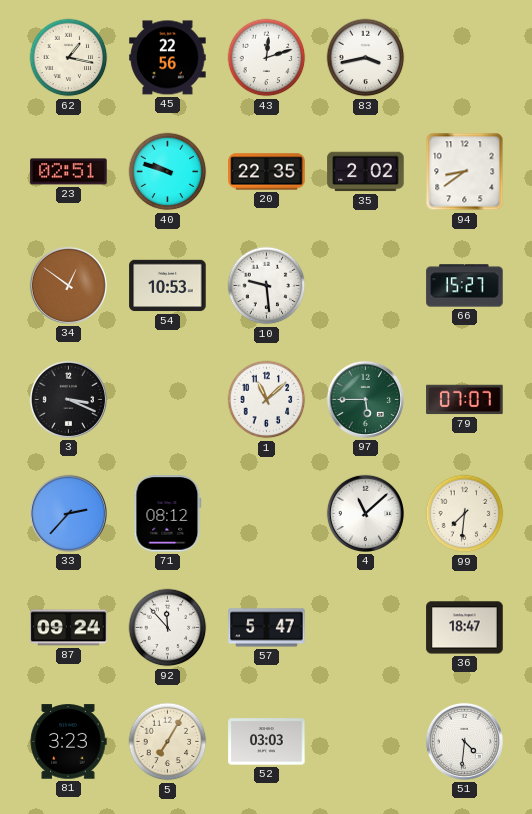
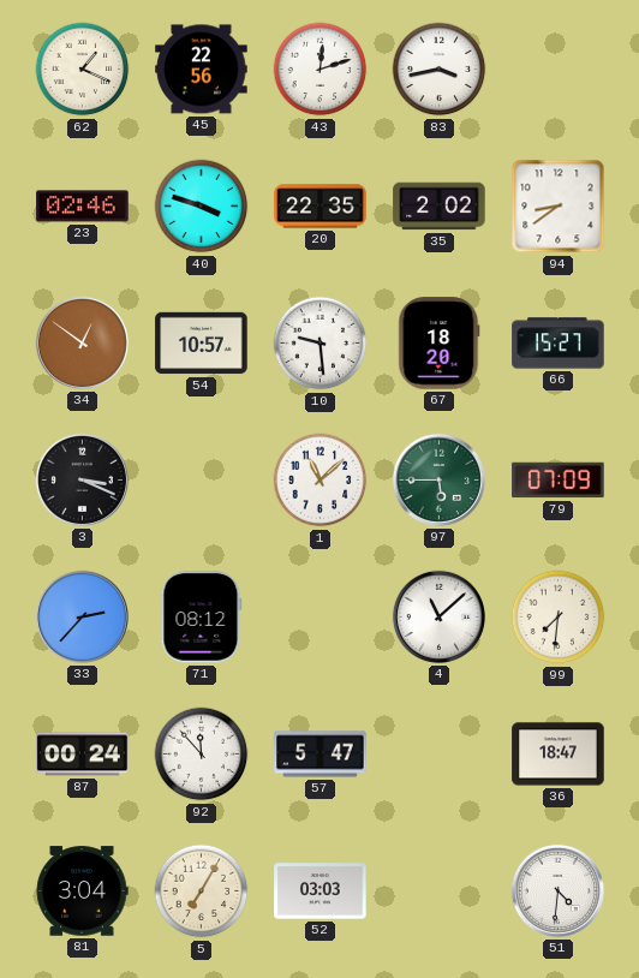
62: 1:17 -> 1:19 (83, 70)
23: 02:51 -> 02:46 (83, 207)
40: 9:48 -> 3:48 (202, 207)
54: 10:53 -> 10:57 (202, 344)
67: none -> 18:20 (440, 344)
79: 07:07 -> 07:09 (559, 481)
87: 09:24 -> 00:24 (83, 755)
81: 3:23 -> 3:04 (82, 891)
